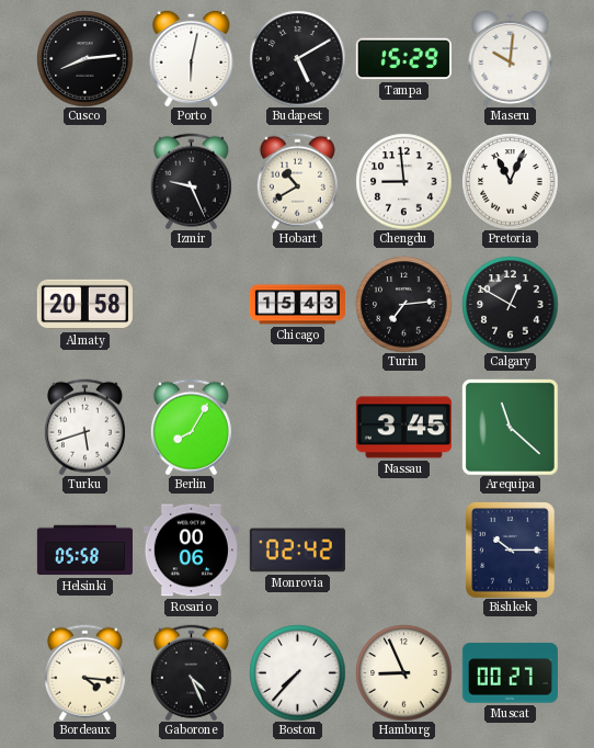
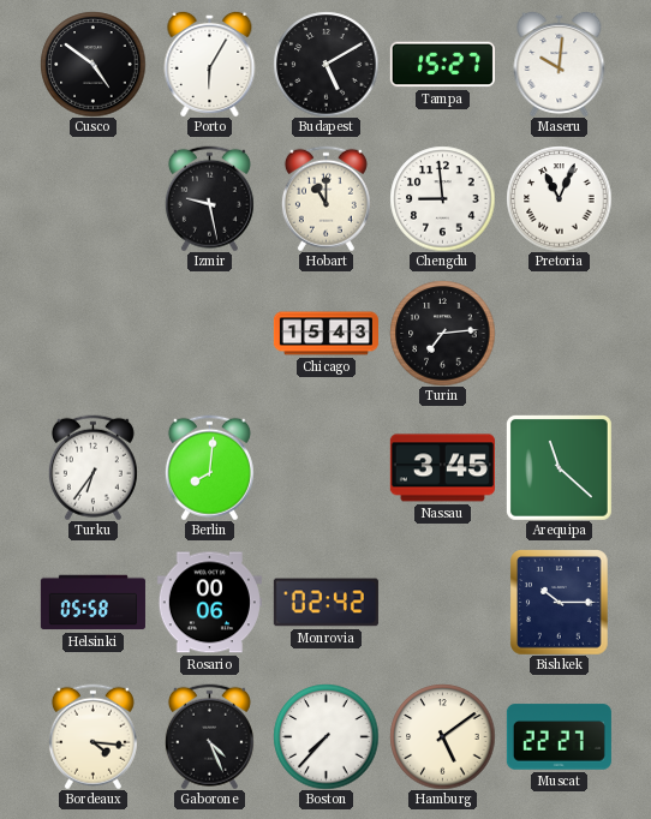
Cusco: 8:14 -> 4:51 (92, 64)
Porto: 6:02 -> 6:05 (210, 64)
Tampa: 15:29 -> 15:27 (442, 65)
Izmir: 9:26 -> 9:28 (209, 198)
Hobart: 10:40 -> 11:00 (325, 198)
Almaty: 20:58 -> none (84, 305)
Calgary: 12:50 -> none (510, 304)
Turku: 5:42 -> 6:36 (92, 467)
Berlin: 8:05 -> 8:01 (209, 467)
Hamburg: 8:56 -> 5:09 (442, 736)
Muscat: 00:27 -> 22:27 (559, 737)
